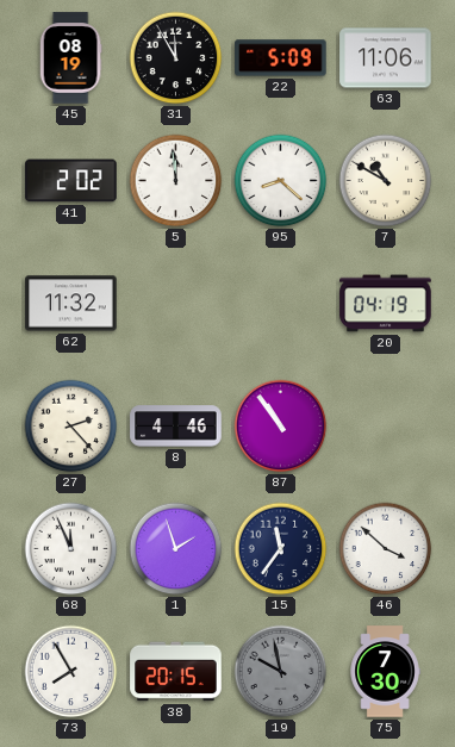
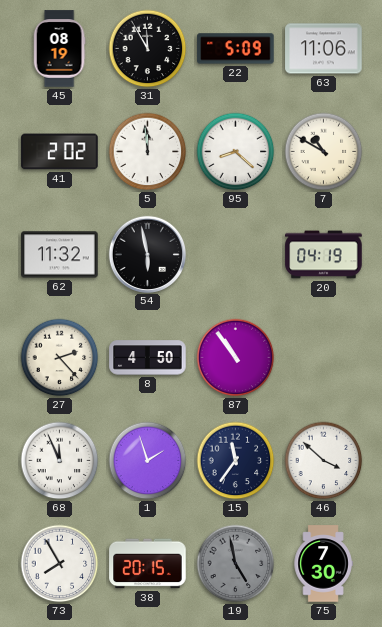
54: none -> 5:58 (147, 254)
8: 4:46 -> 4:50 (148, 358)
19: 9:58 -> 4:58 (236, 564)
